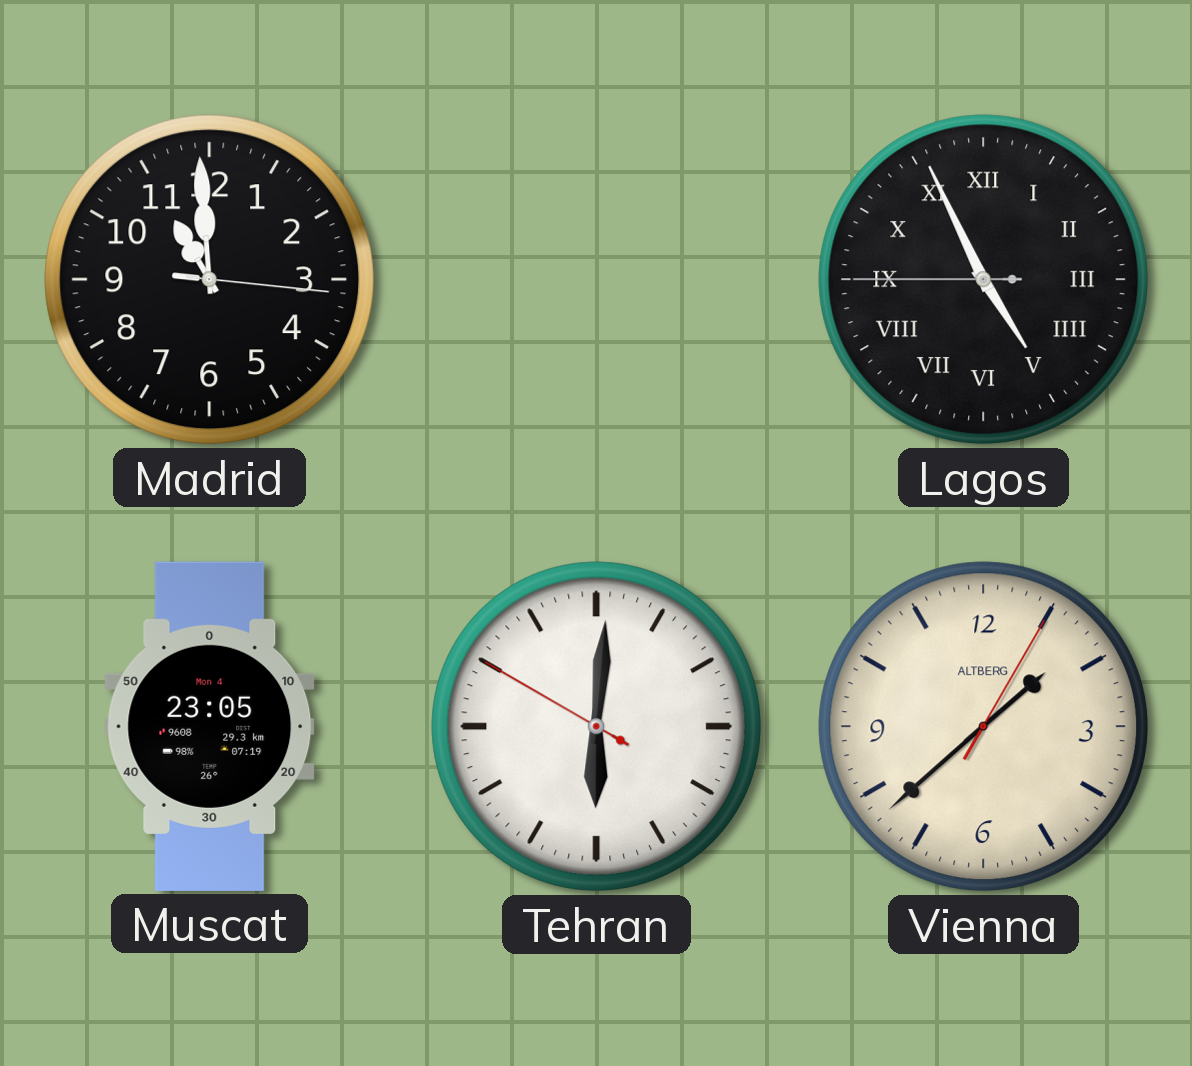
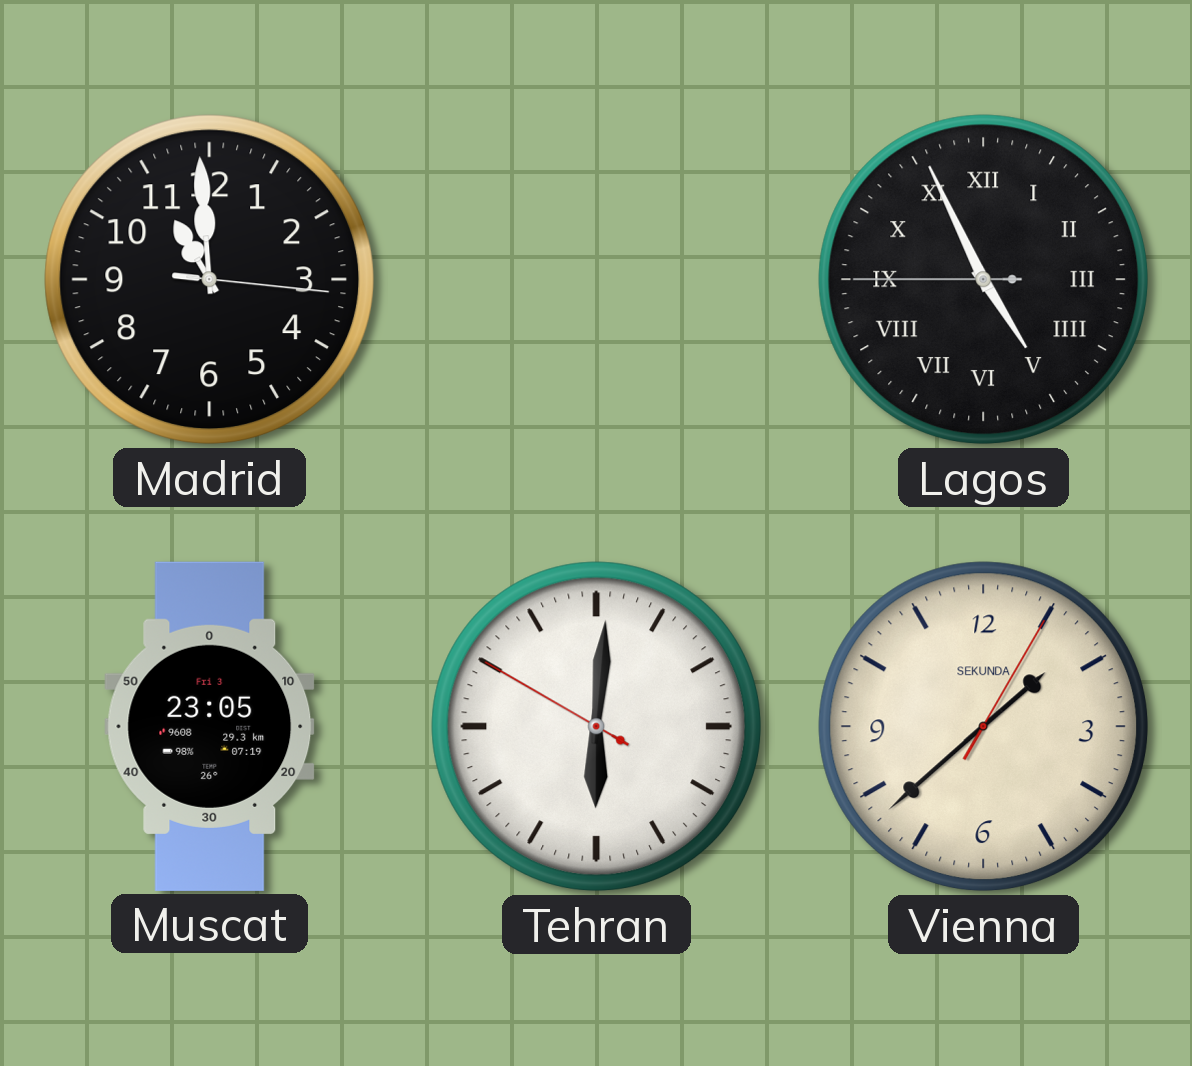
Muscat date: Mon 4 -> Fri 3 (210, 726)
Vienna brand: ALTBERG -> SEKUNDA (984, 727)
